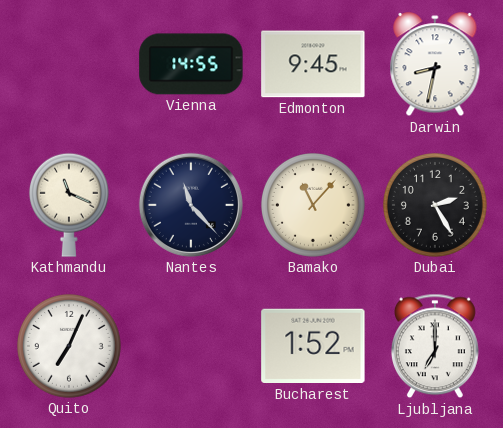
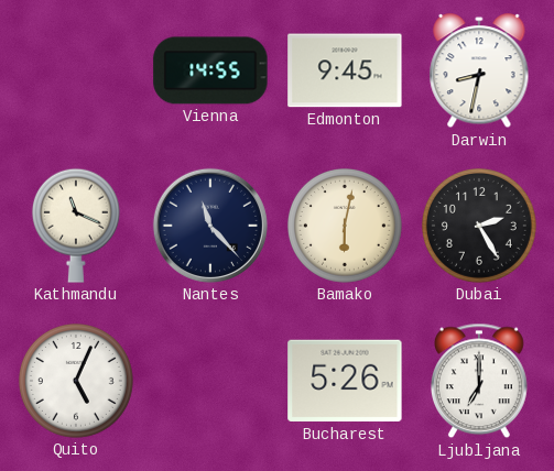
Bamako: 11:07 -> 6:02 (345, 226)
Quito: 7:04 -> 5:04 (76, 381)
Bucharest: 1:52 -> 5:26 (345, 381)
